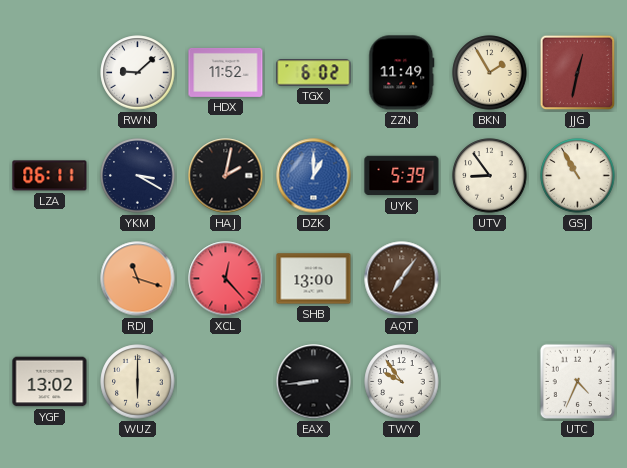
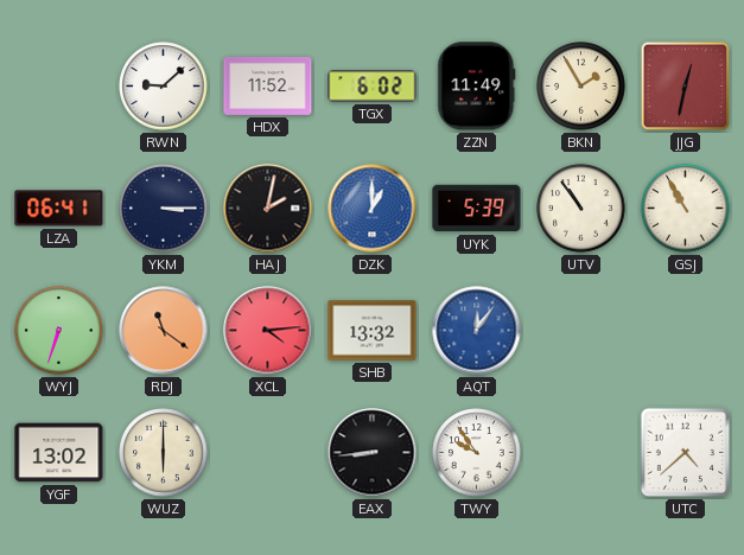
LZA: 06:11 -> 06:41 (59, 209)
YKM: 3:20 -> 3:15 (164, 209)
UTV: 8:54 -> 10:54 (581, 209)
WYJ: none -> 6:33 (59, 331)
RDJ: 11:18 -> 11:21 (164, 331)
XCL: 12:23 -> 4:14 (268, 331)
SHB: 13:00 -> 13:32 (373, 331)
AQT: 7:06 -> 12:06 (477, 331)
AQT dial: brown -> blue (477, 331)
UTC: 4:34 -> 4:38 (686, 453)
